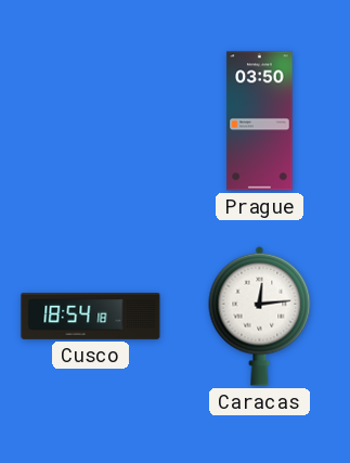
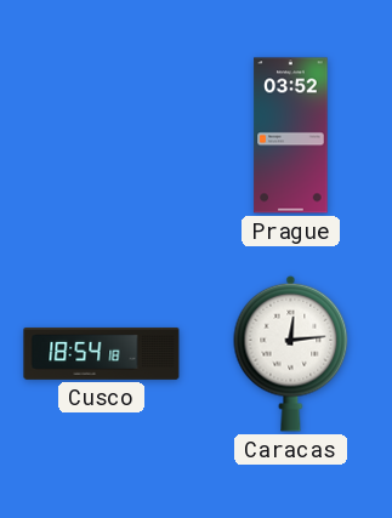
Prague: 03:50 -> 03:52 (291, 136)
